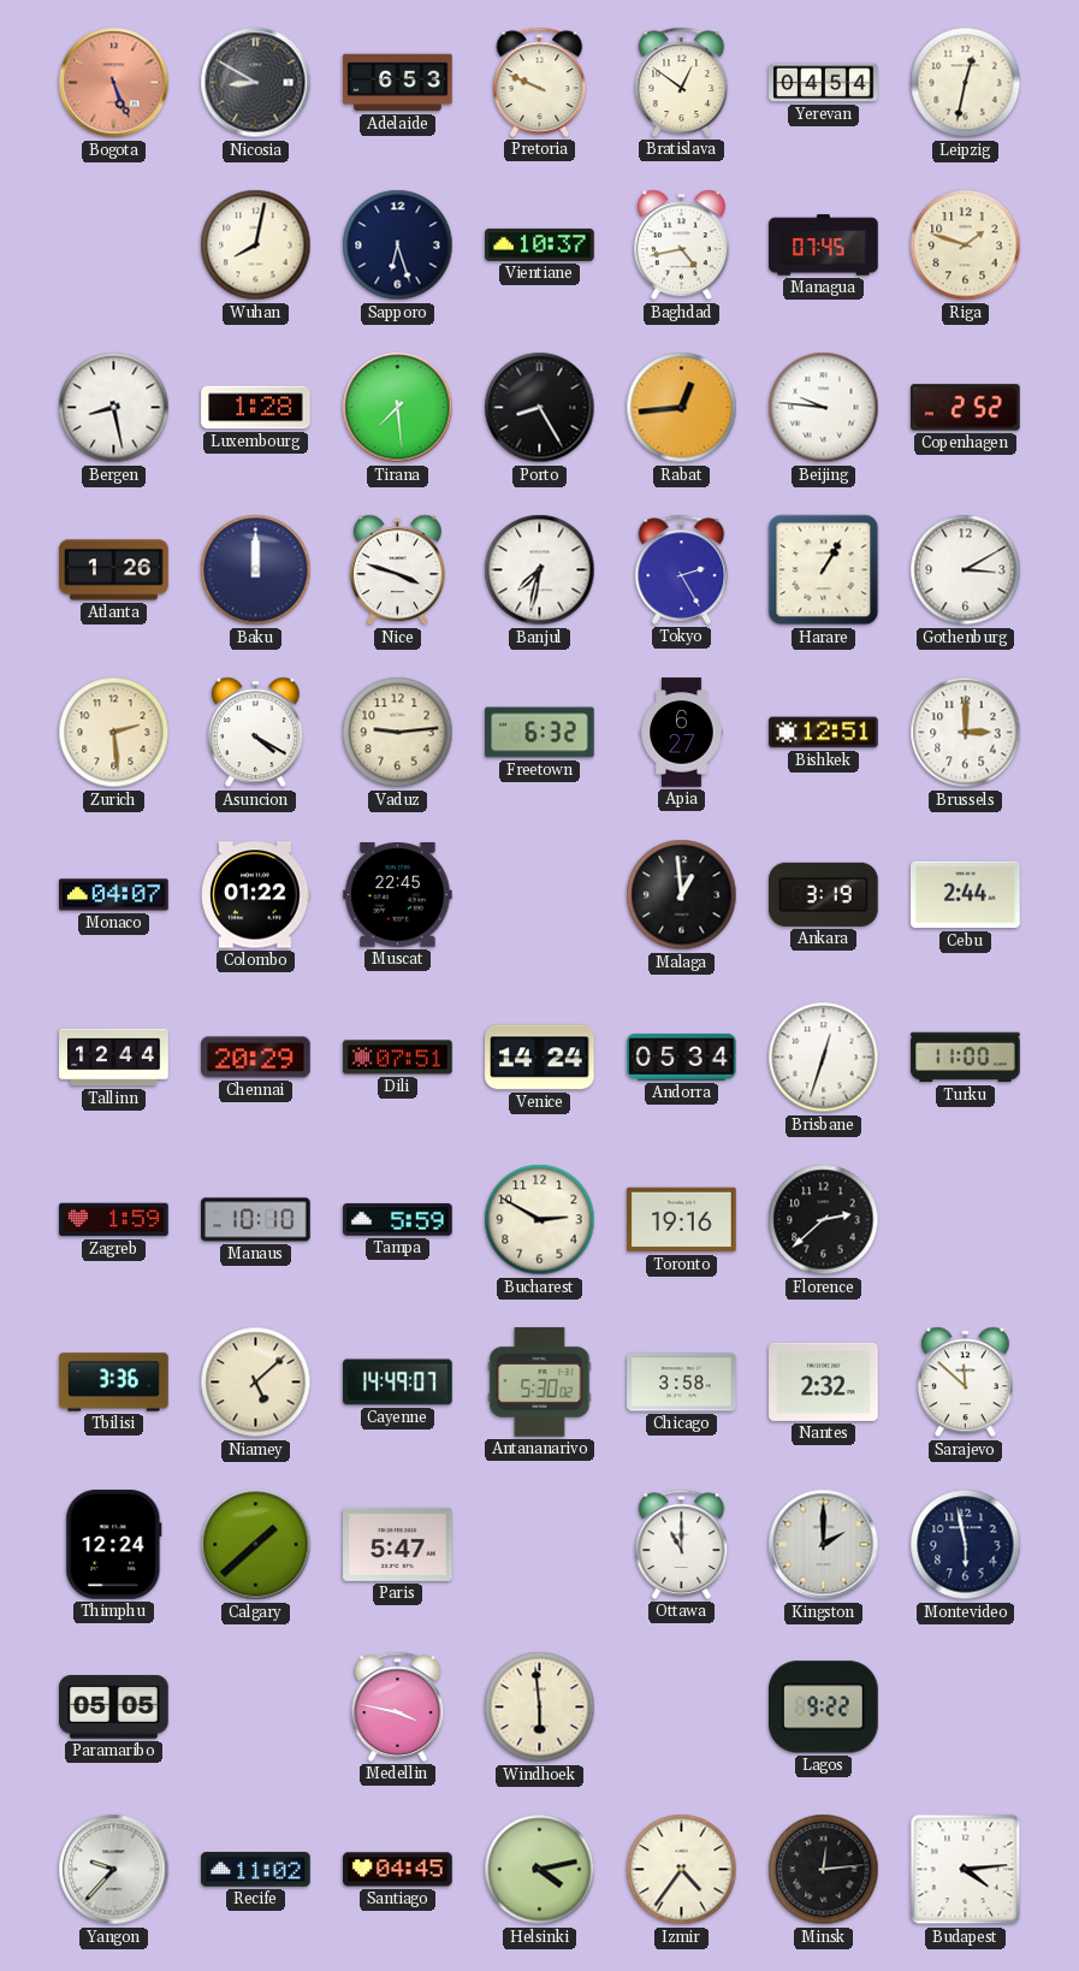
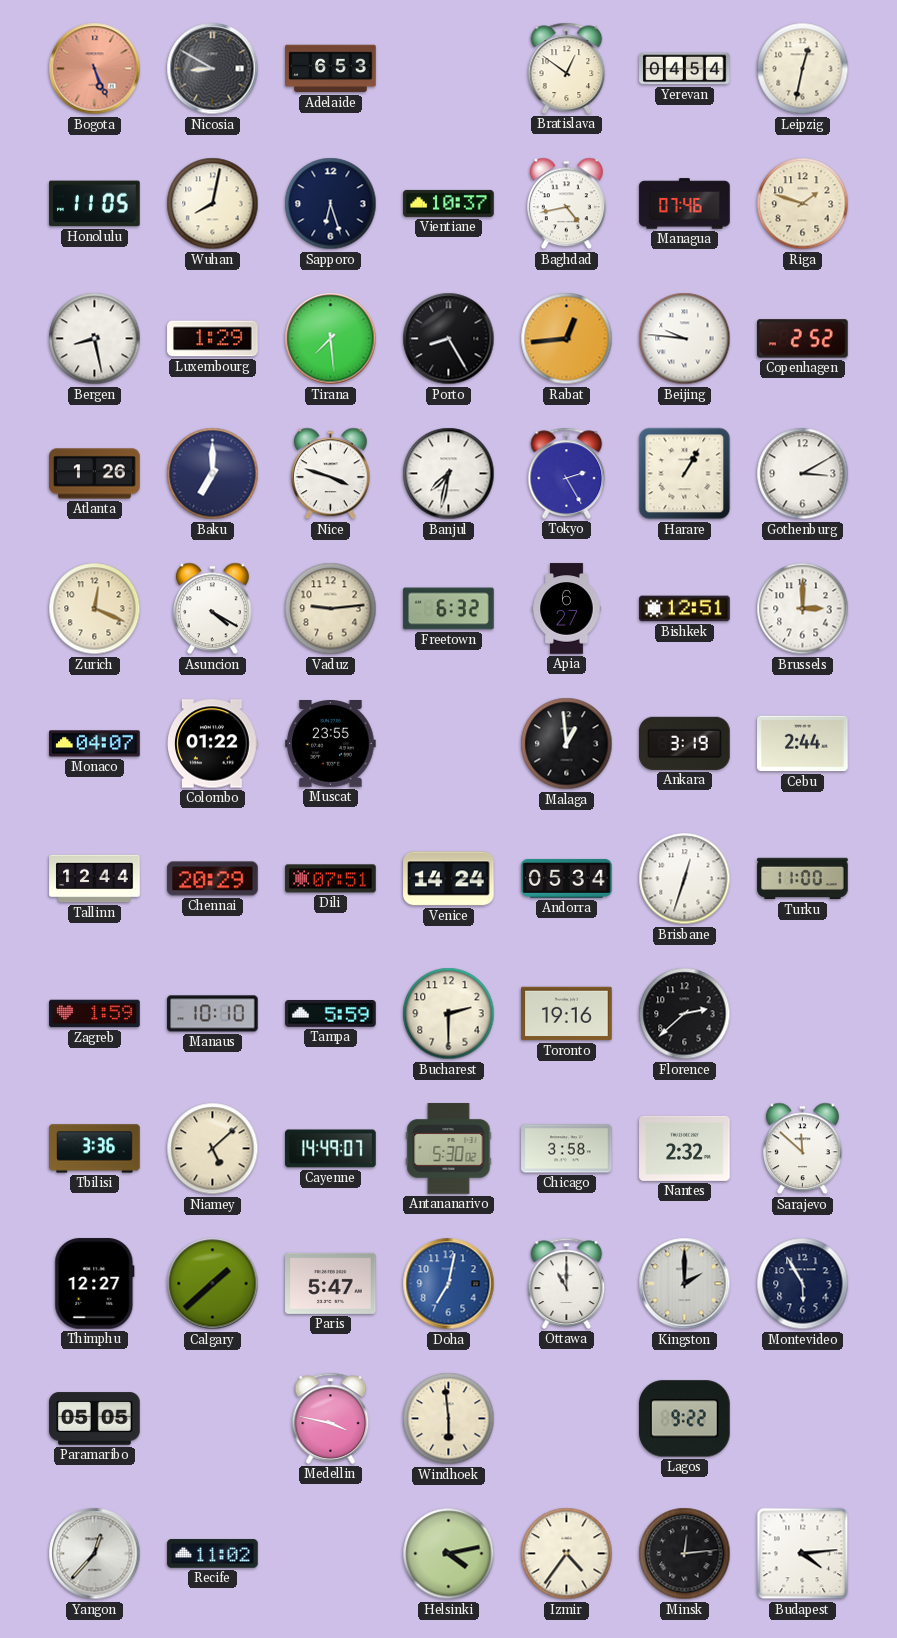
Pretoria: 9:49 -> none (540, 82)
Honolulu: none -> 11:05 (95, 204)
Managua: 07:45 -> 07:46 (685, 204)
Luxembourg: 1:28 -> 1:29 (213, 339)
Baku: 12:00 -> 7:00 (213, 474)
Zurich: 2:29 -> 12:19 (95, 609)
Muscat: 22:45 -> 23:55 (331, 744)
Bucharest: 2:50 -> 2:30 (449, 1014)
Thimphu: 12:24 -> 12:27 (95, 1284)
Doha: none -> 7:02 (449, 1284)
Montevideo: 5:58 -> 5:55 (803, 1284)
Yangon: 9:37 -> 12:37 (95, 1554)
Santiago: 04:45 -> none (398, 1870)
